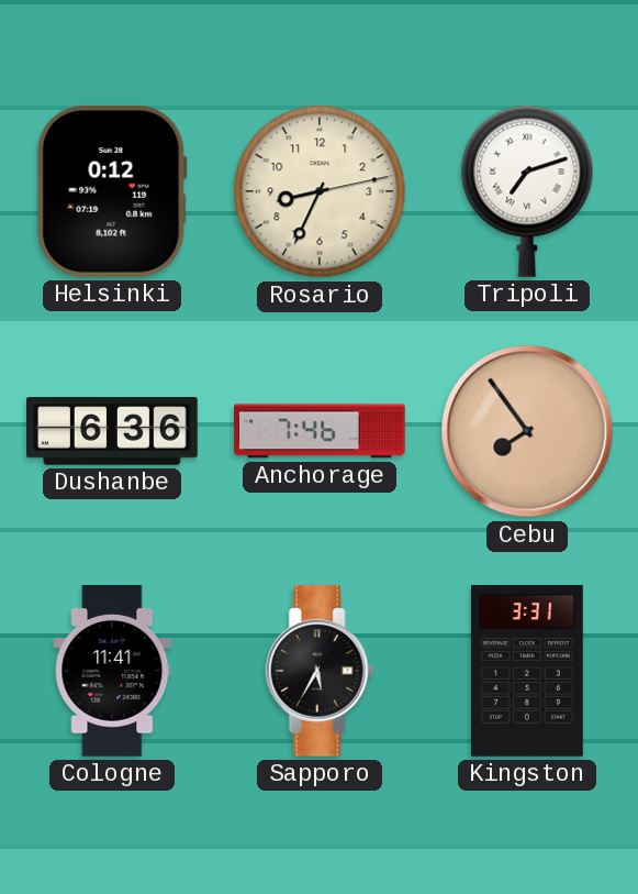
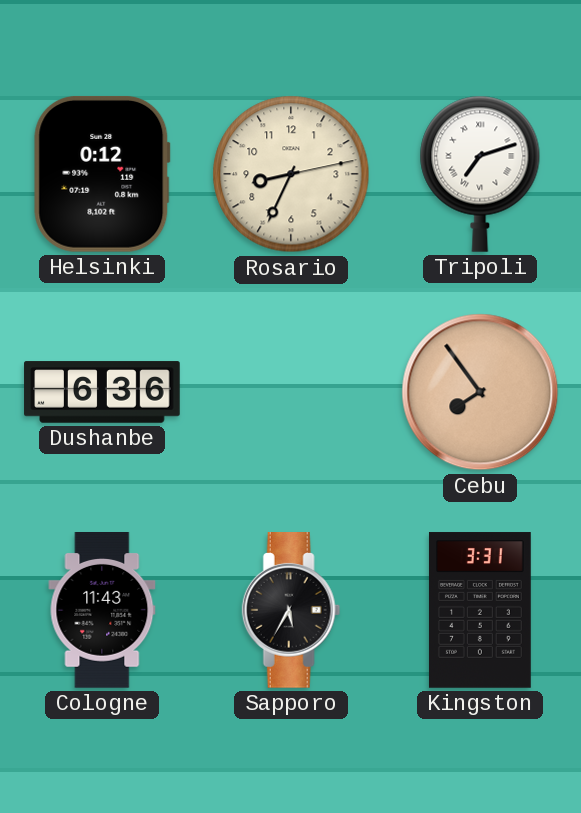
Anchorage: 7:46 -> none (320, 431)
Cologne: 11:41 -> 11:43 (102, 611)
